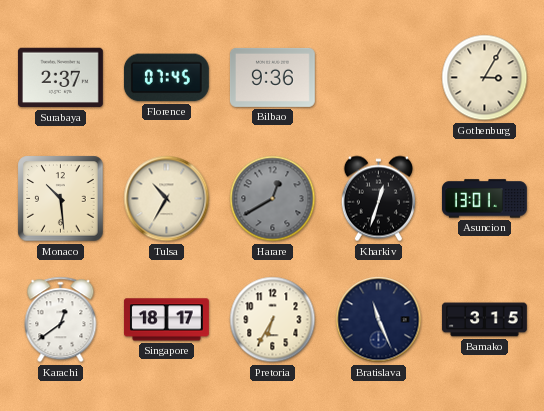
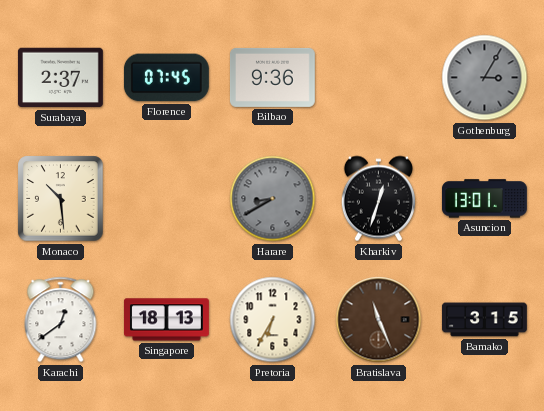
Gothenburg dial: cream -> grey (485, 78)
Tulsa: 10:35 -> none (167, 199)
Harare: 12:40 -> 8:40 (273, 199)
Singapore: 18:17 -> 18:13 (166, 320)
Bratislava dial: navy -> brown (379, 320)
